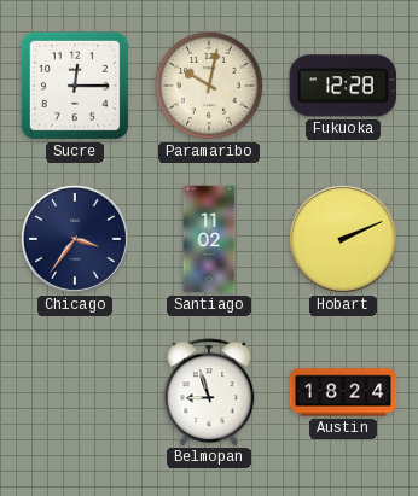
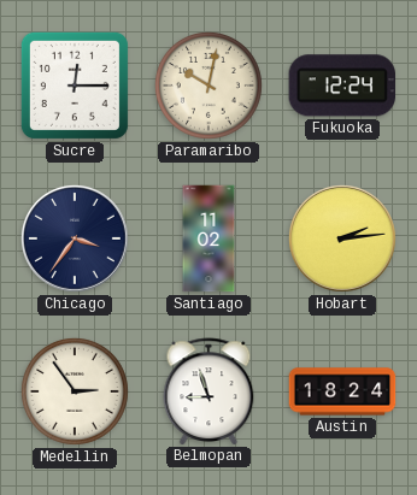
Fukuoka: 12:28 -> 12:24 (341, 86)
Hobart: 2:11 -> 2:14 (342, 238)
Medellin: none -> 2:54 (75, 391)
